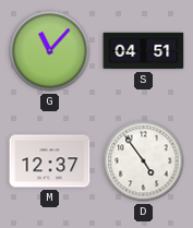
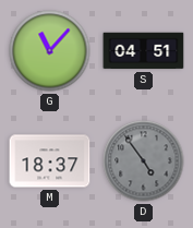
M: 12:37 -> 18:37 (50, 161)
D dial: white -> grey (144, 161)
